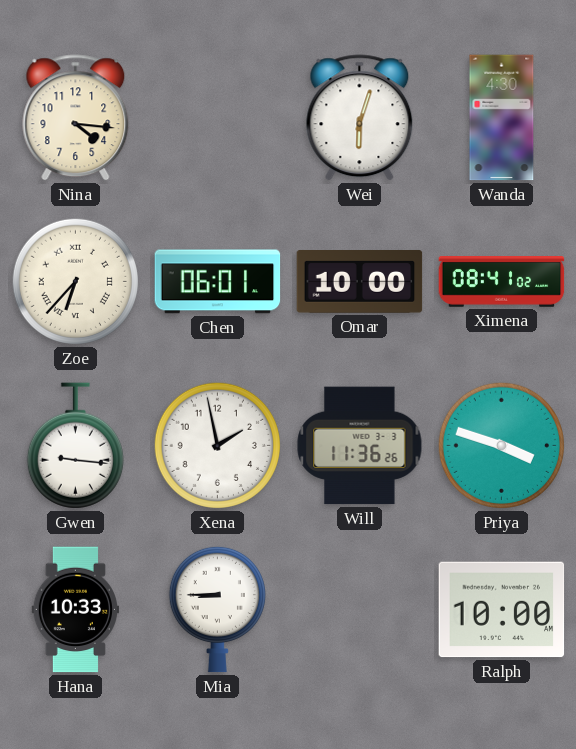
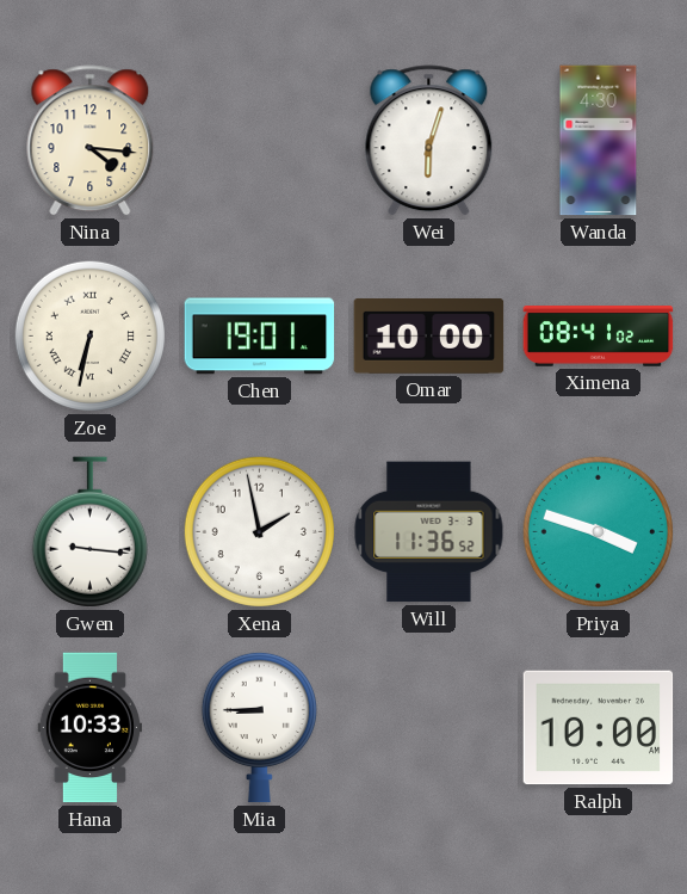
Zoe: 6:37 -> 6:32 (89, 335)
Chen: 06:01 -> 19:01 (260, 337)
Will: 11:36:26 -> 11:36:52 (429, 532)
